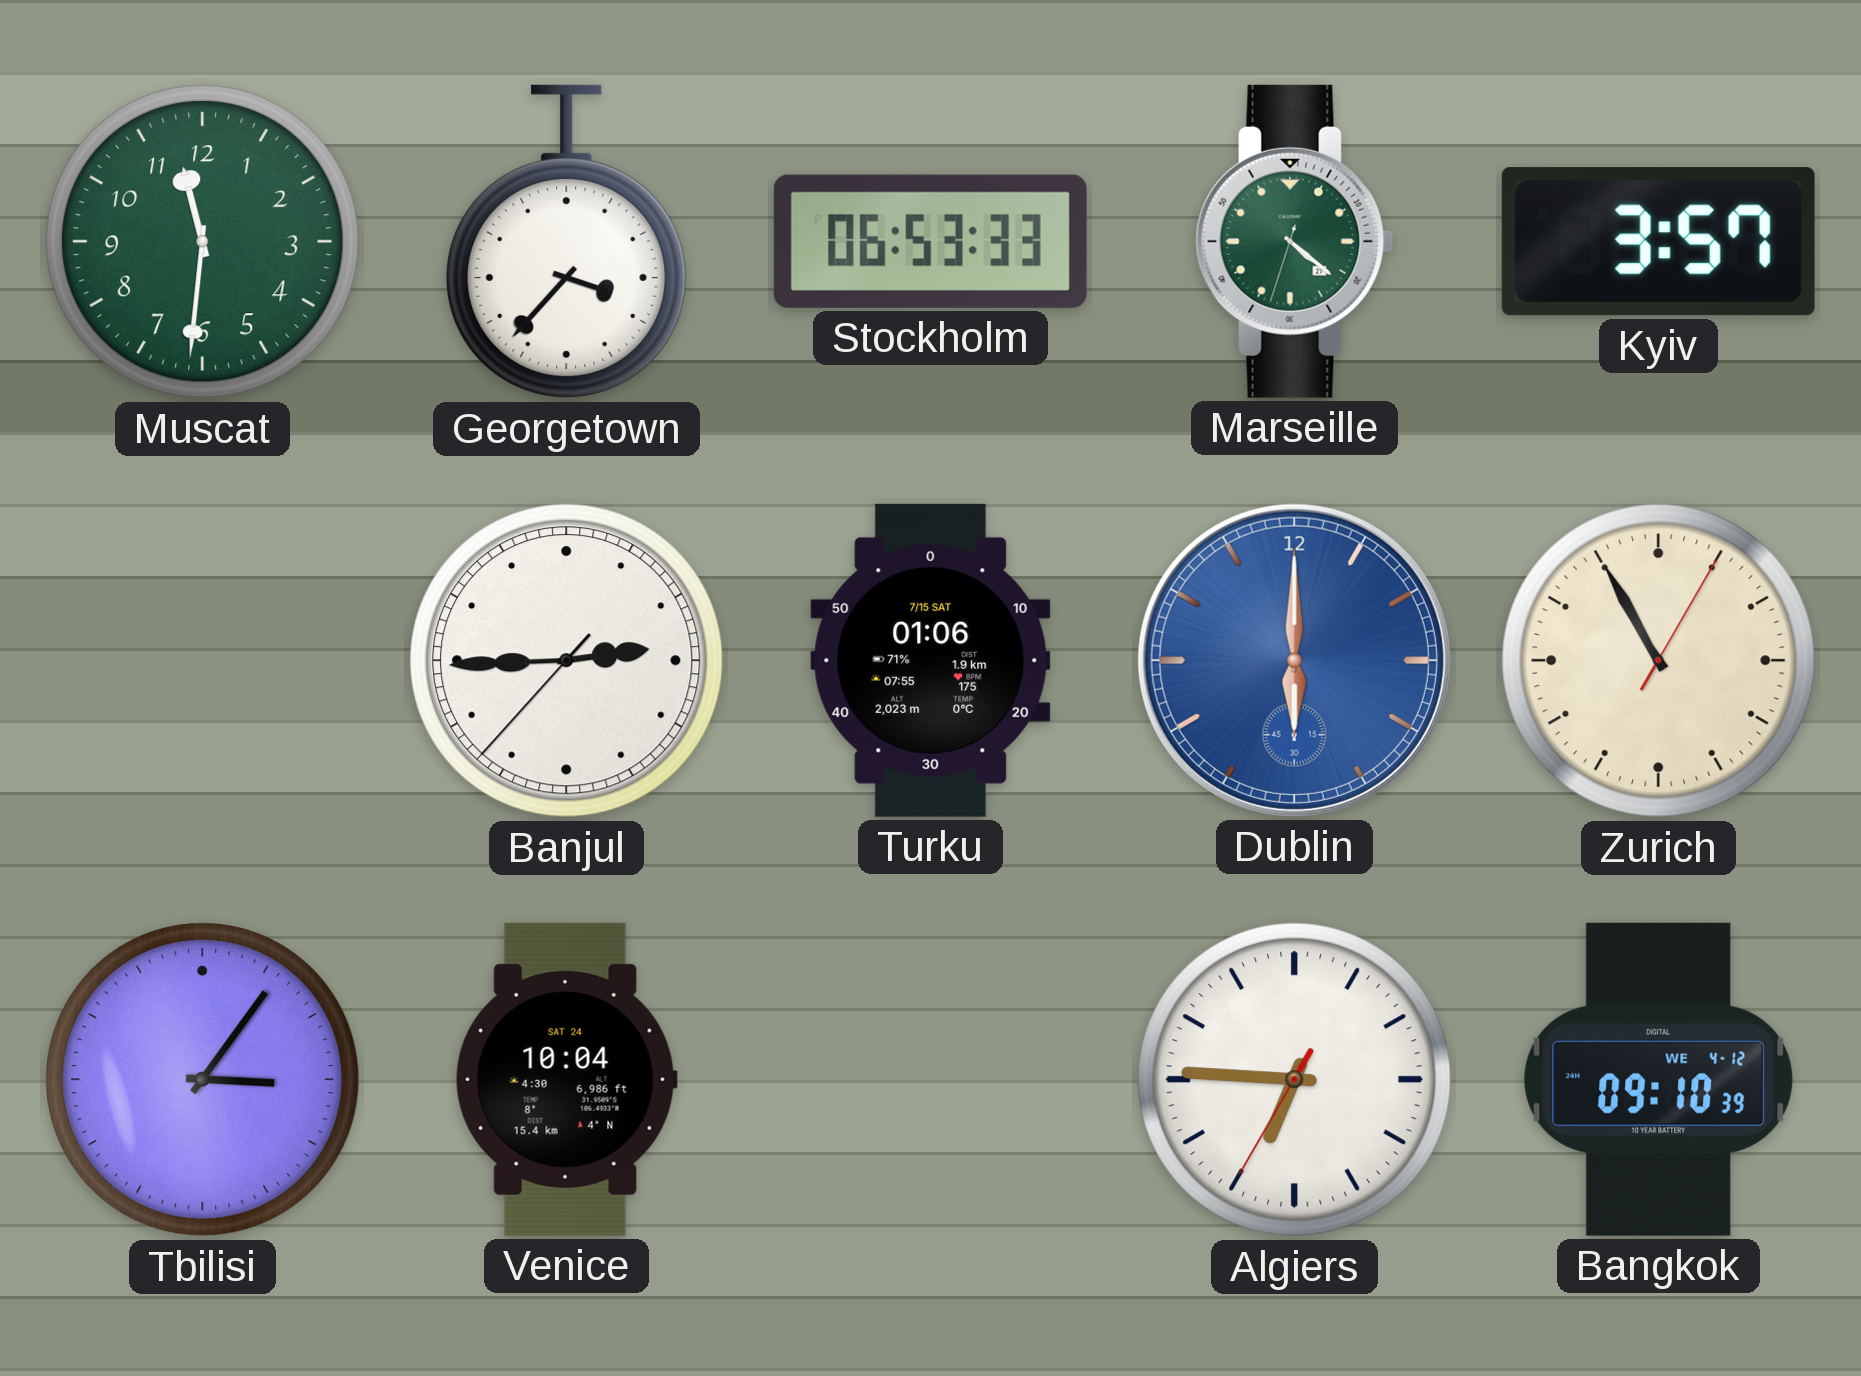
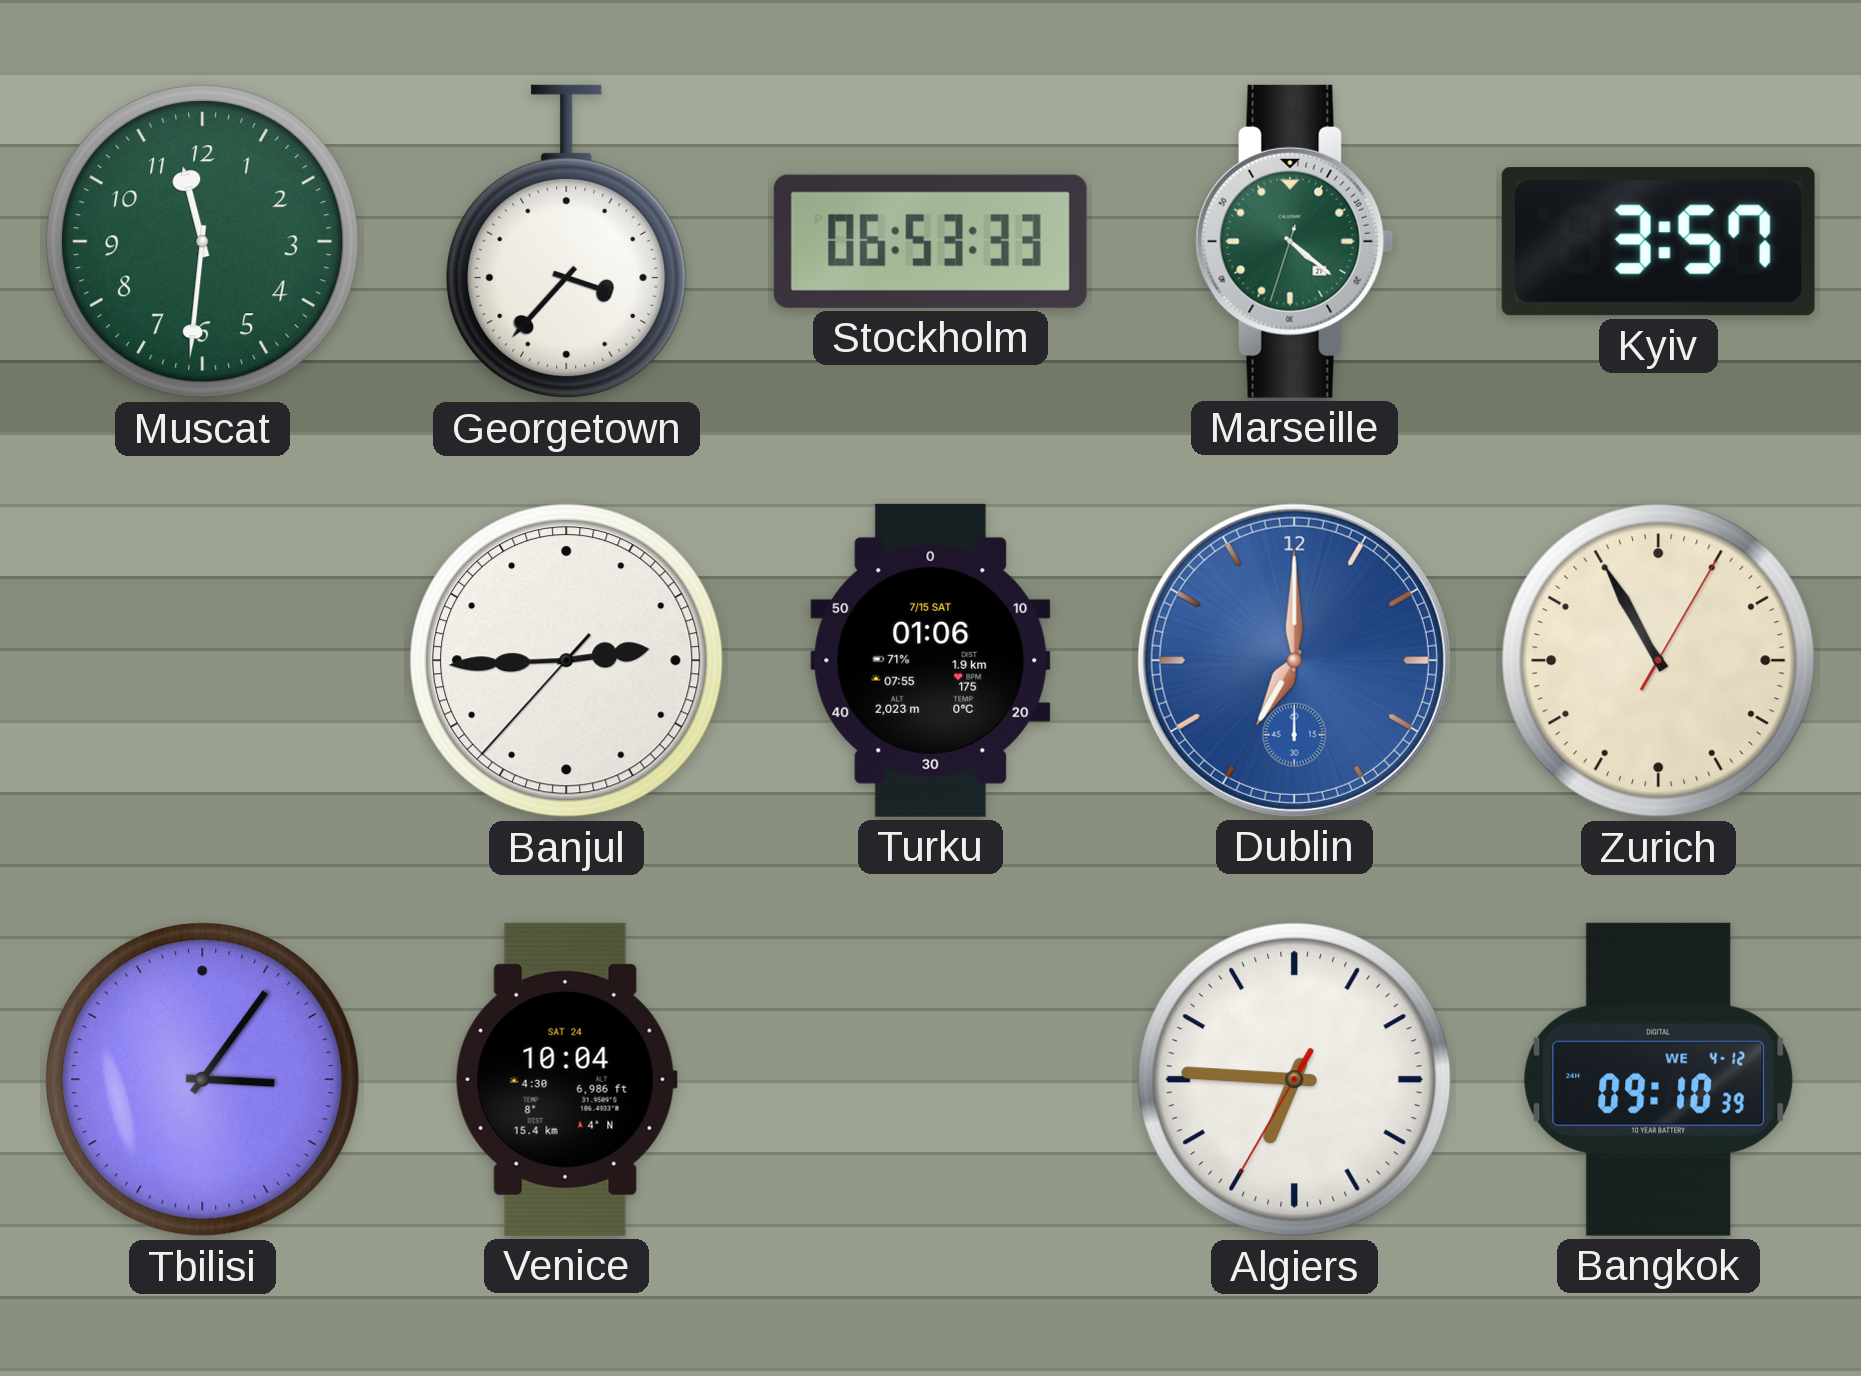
Dublin: 6:00 -> 7:00 (1294, 660)
